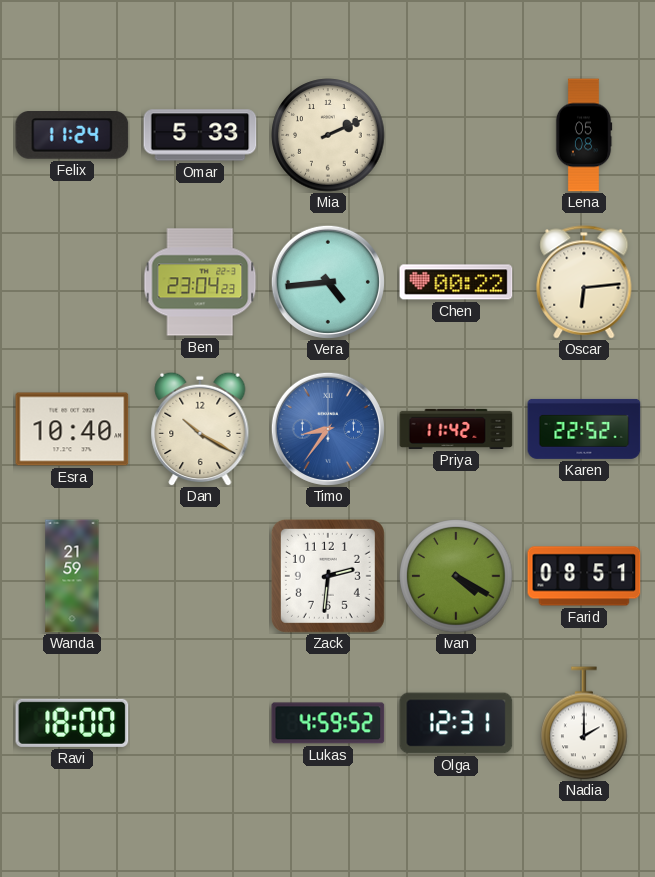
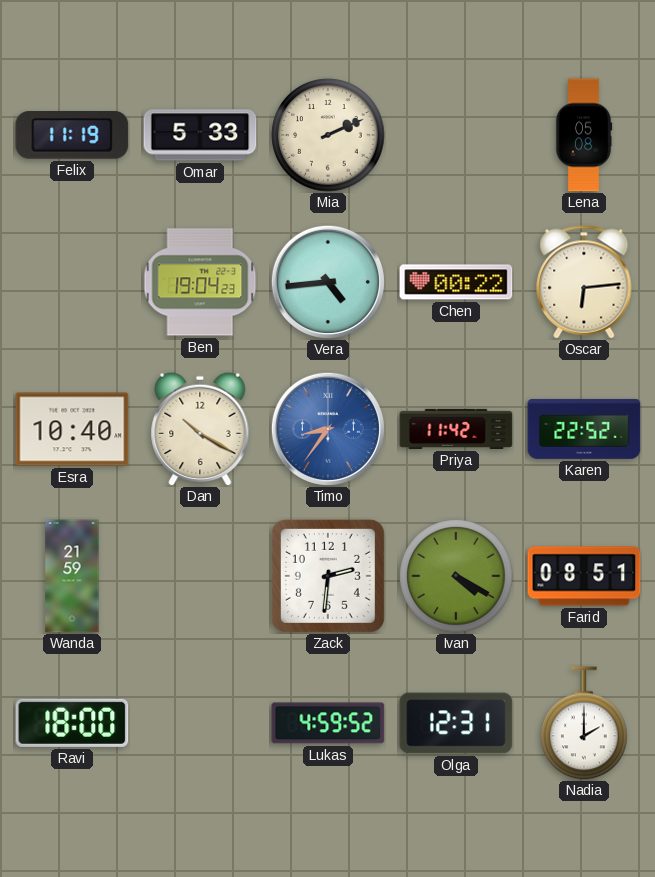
Felix: 11:24 -> 11:19 (72, 136)
Ben: 23:04 -> 19:04 (200, 282)
